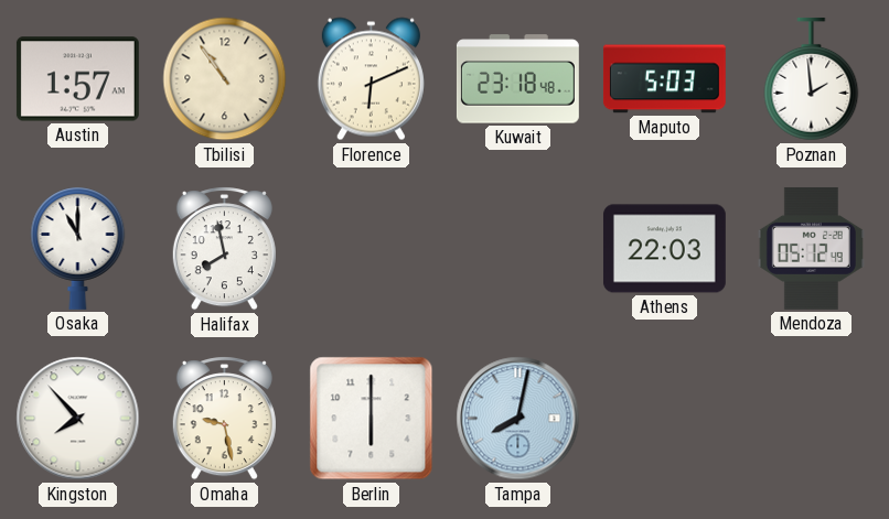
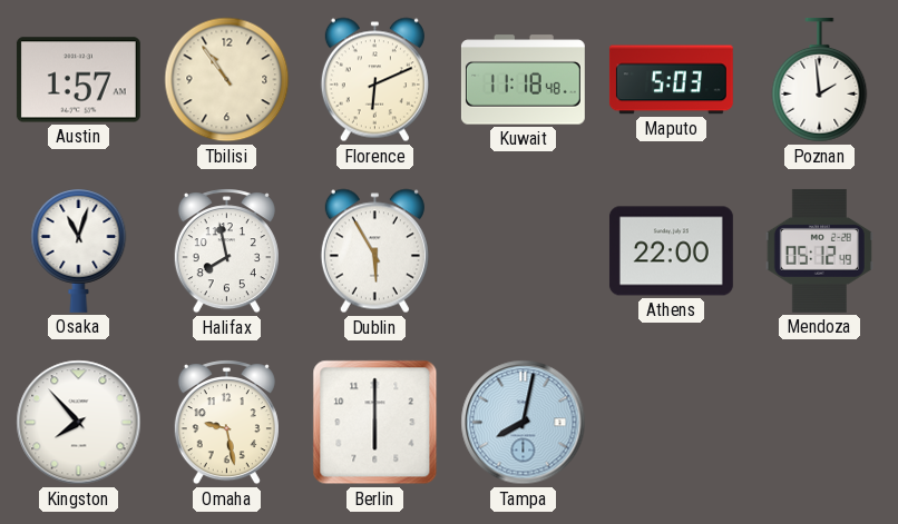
Kuwait: 23:18 -> 11:18 (523, 80)
Osaka: 11:00 -> 11:03 (79, 250)
Dublin: none -> 5:55 (374, 251)
Athens: 22:03 -> 22:00 (671, 251)
